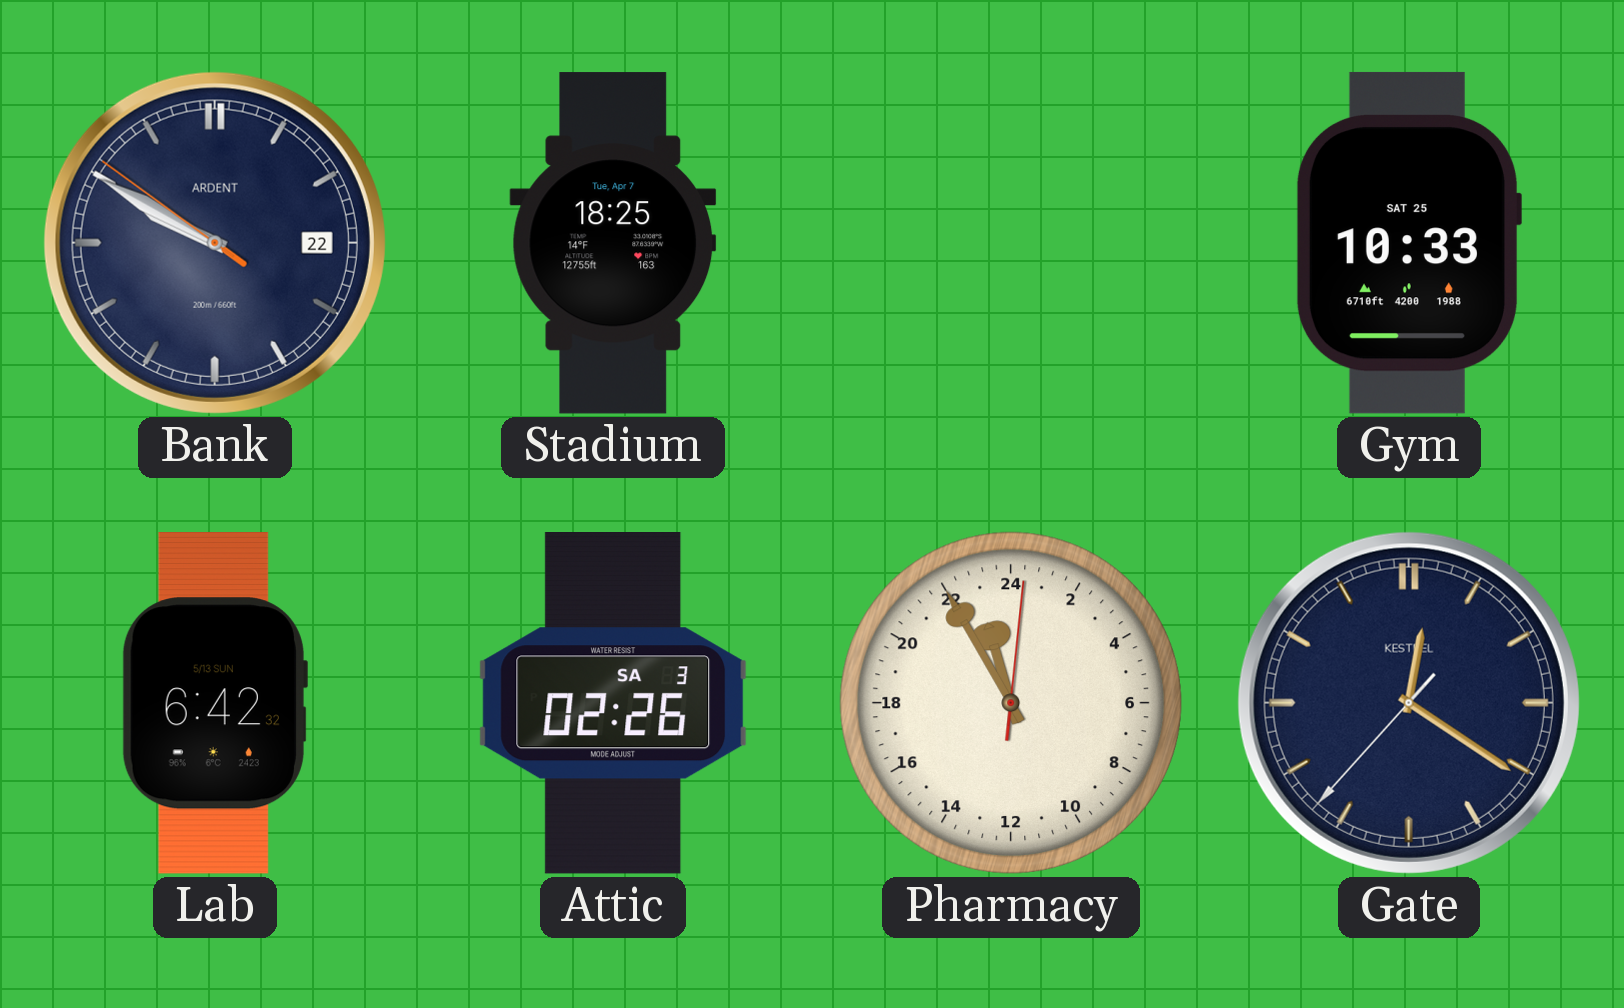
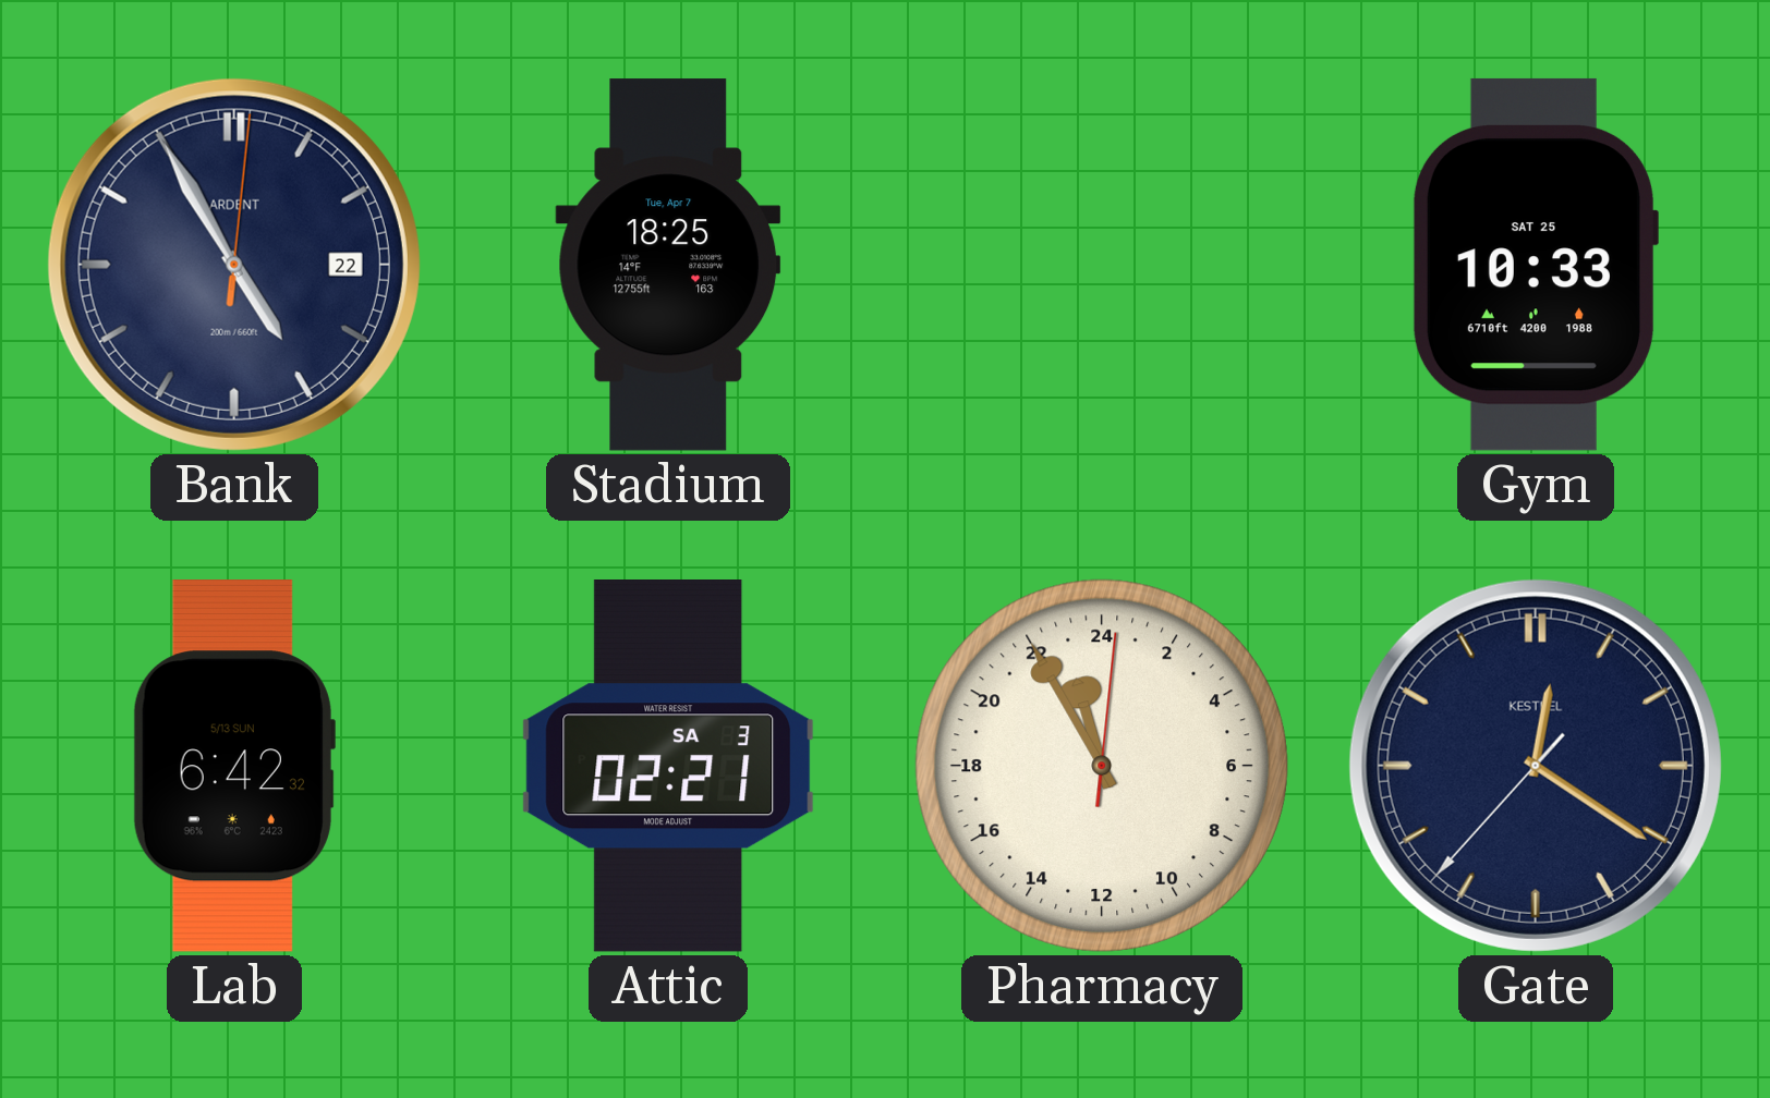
Bank: 9:49 -> 4:55 (234, 265)
Attic: 02:26 -> 02:21 (668, 767)
